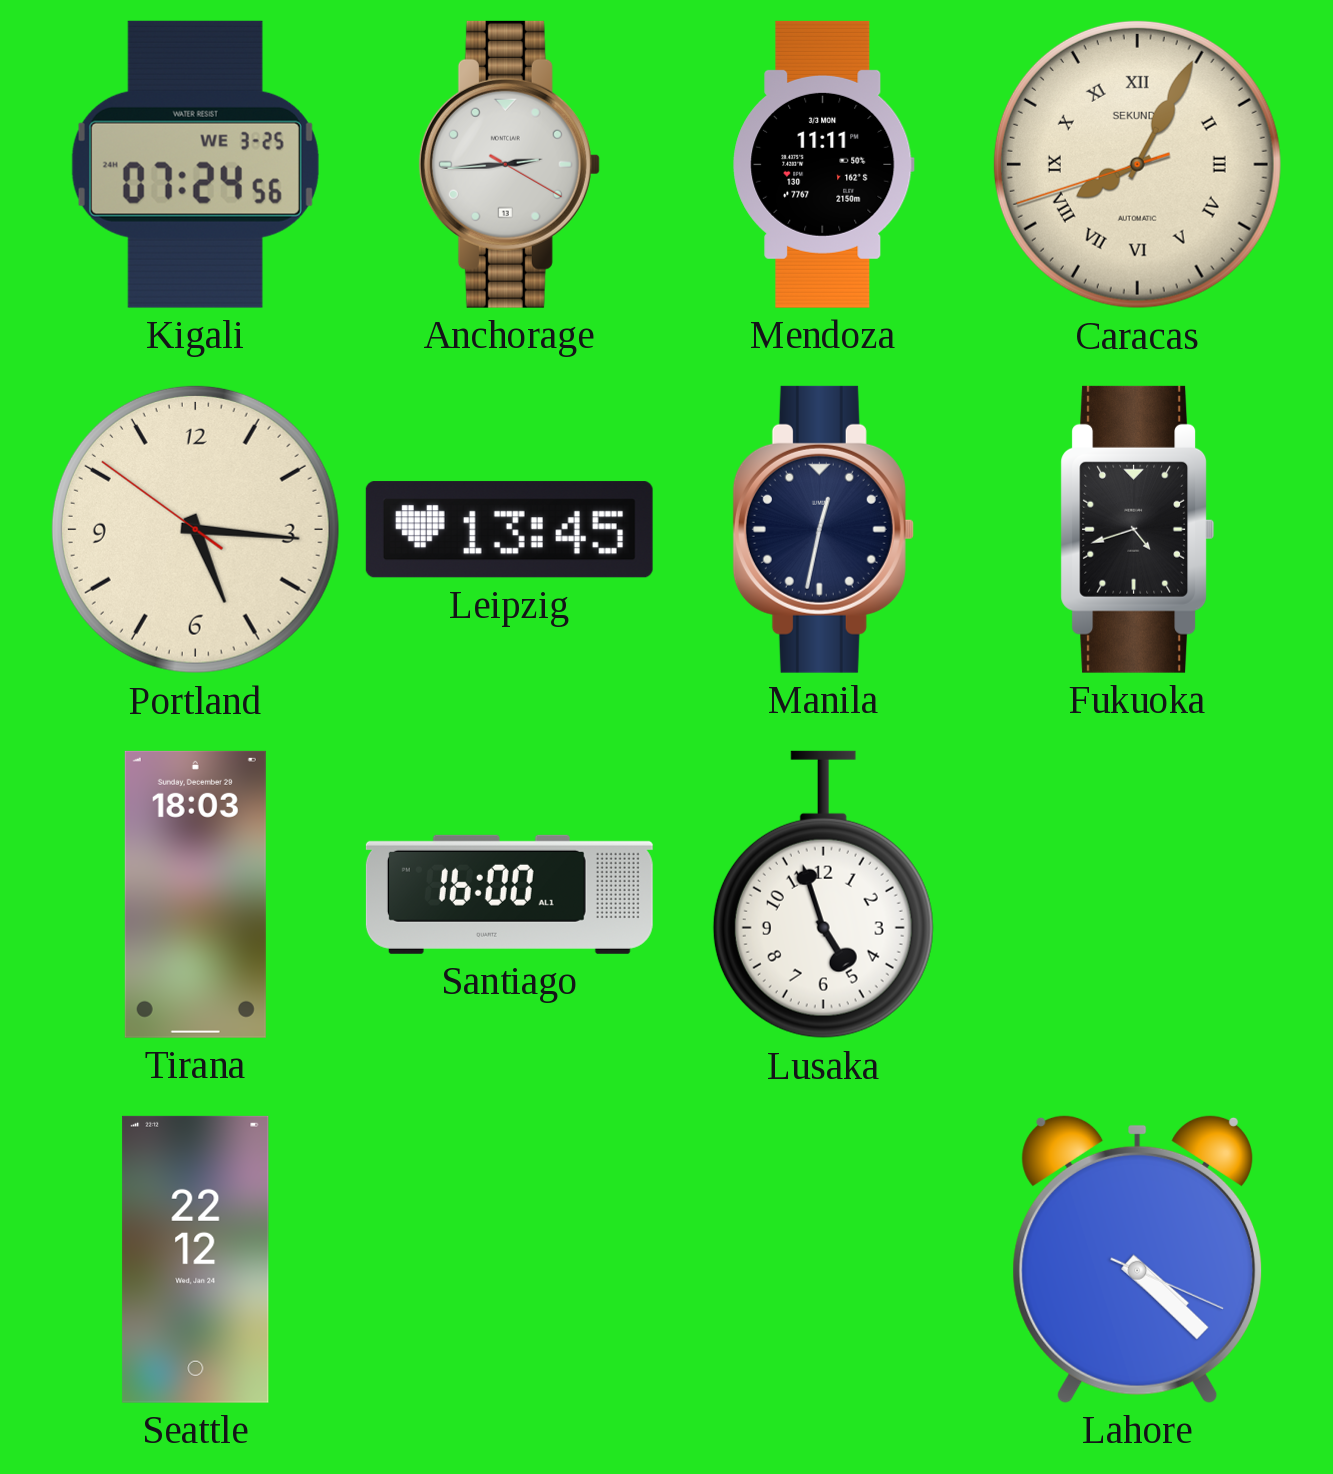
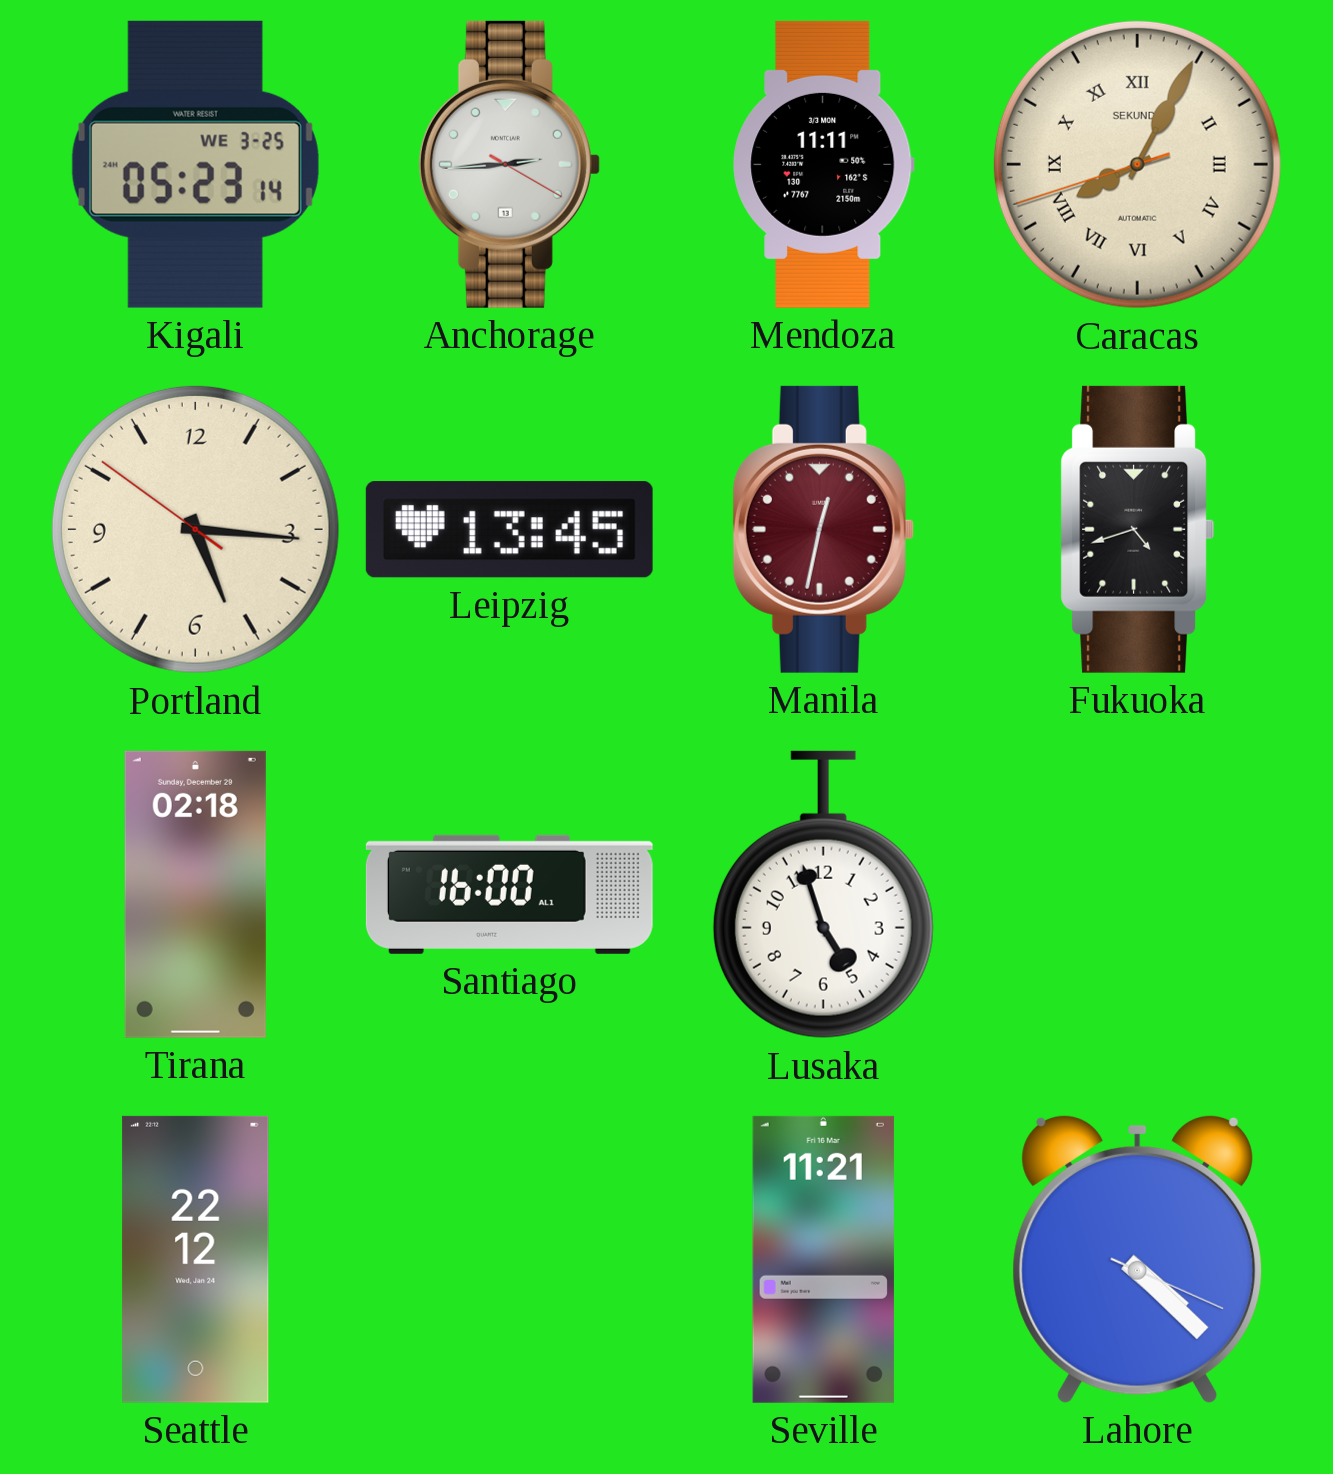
Kigali: 07:24 -> 05:23 (195, 164)
Manila dial: navy -> burgundy (823, 529)
Tirana: 18:03 -> 02:18 (195, 894)
Seville: none -> 11:21 (823, 1259)
